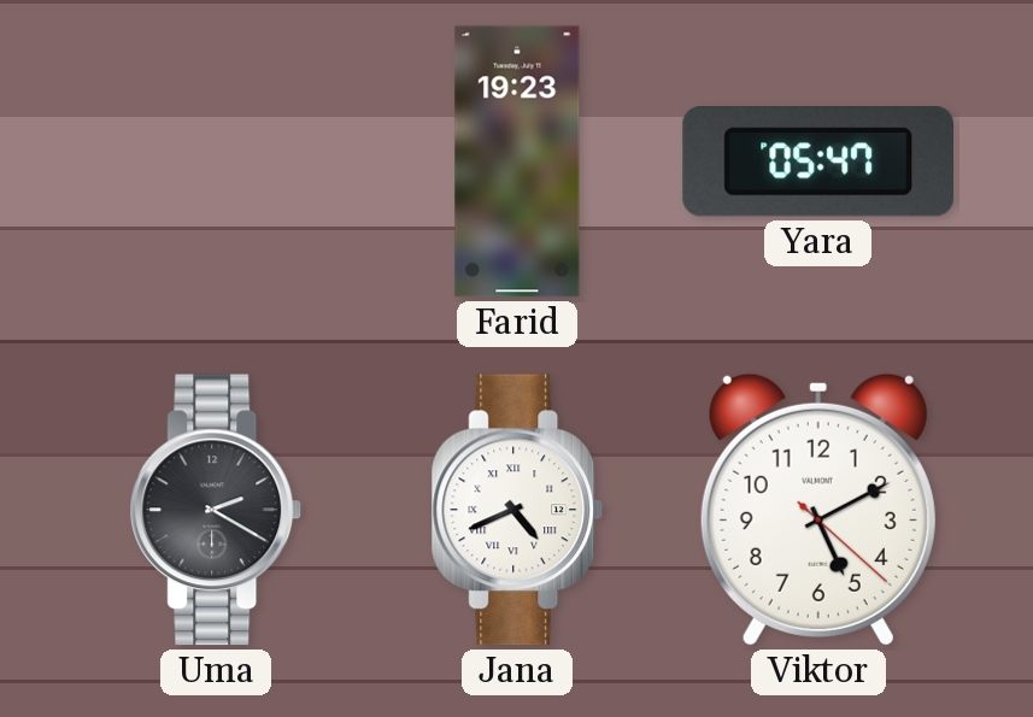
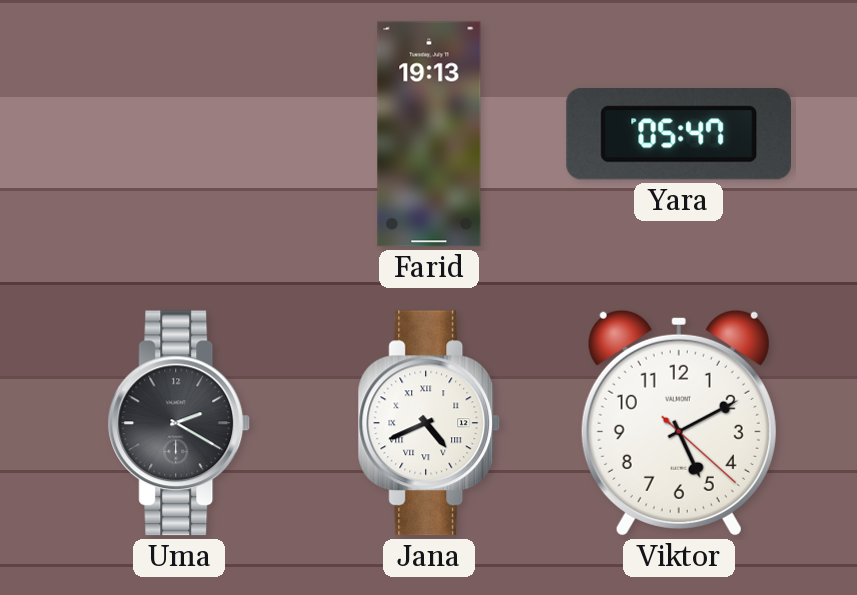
Farid: 19:23 -> 19:13 (429, 134)
